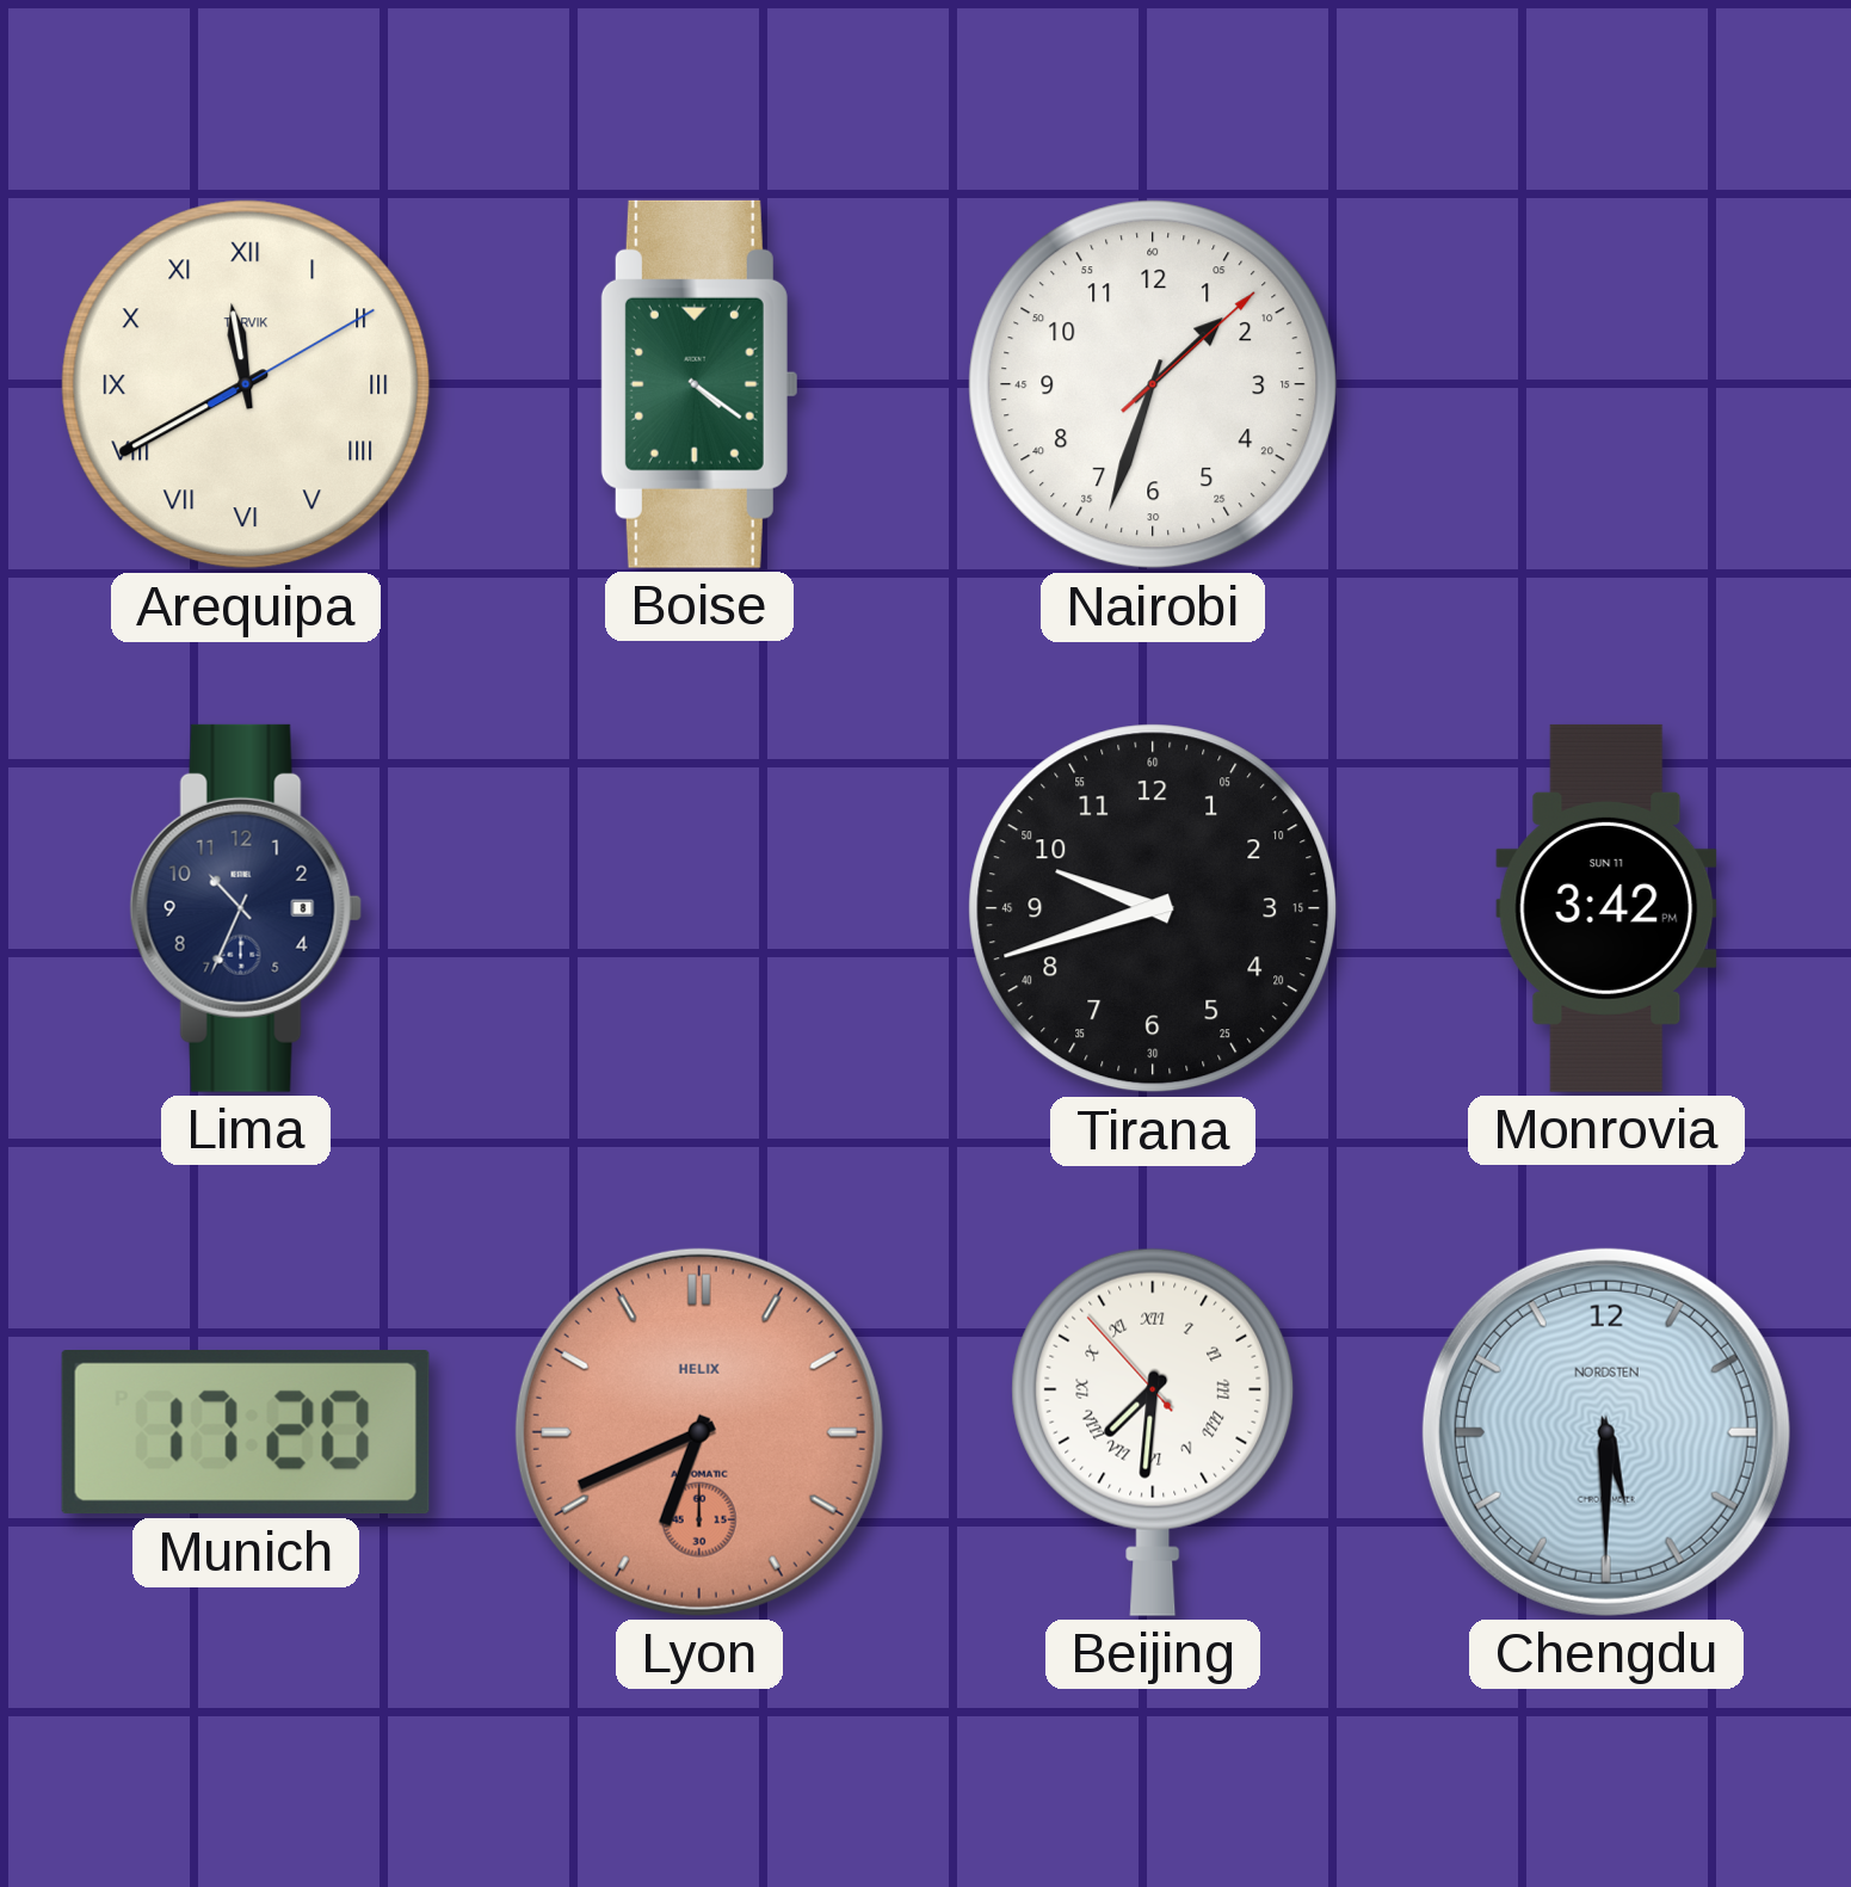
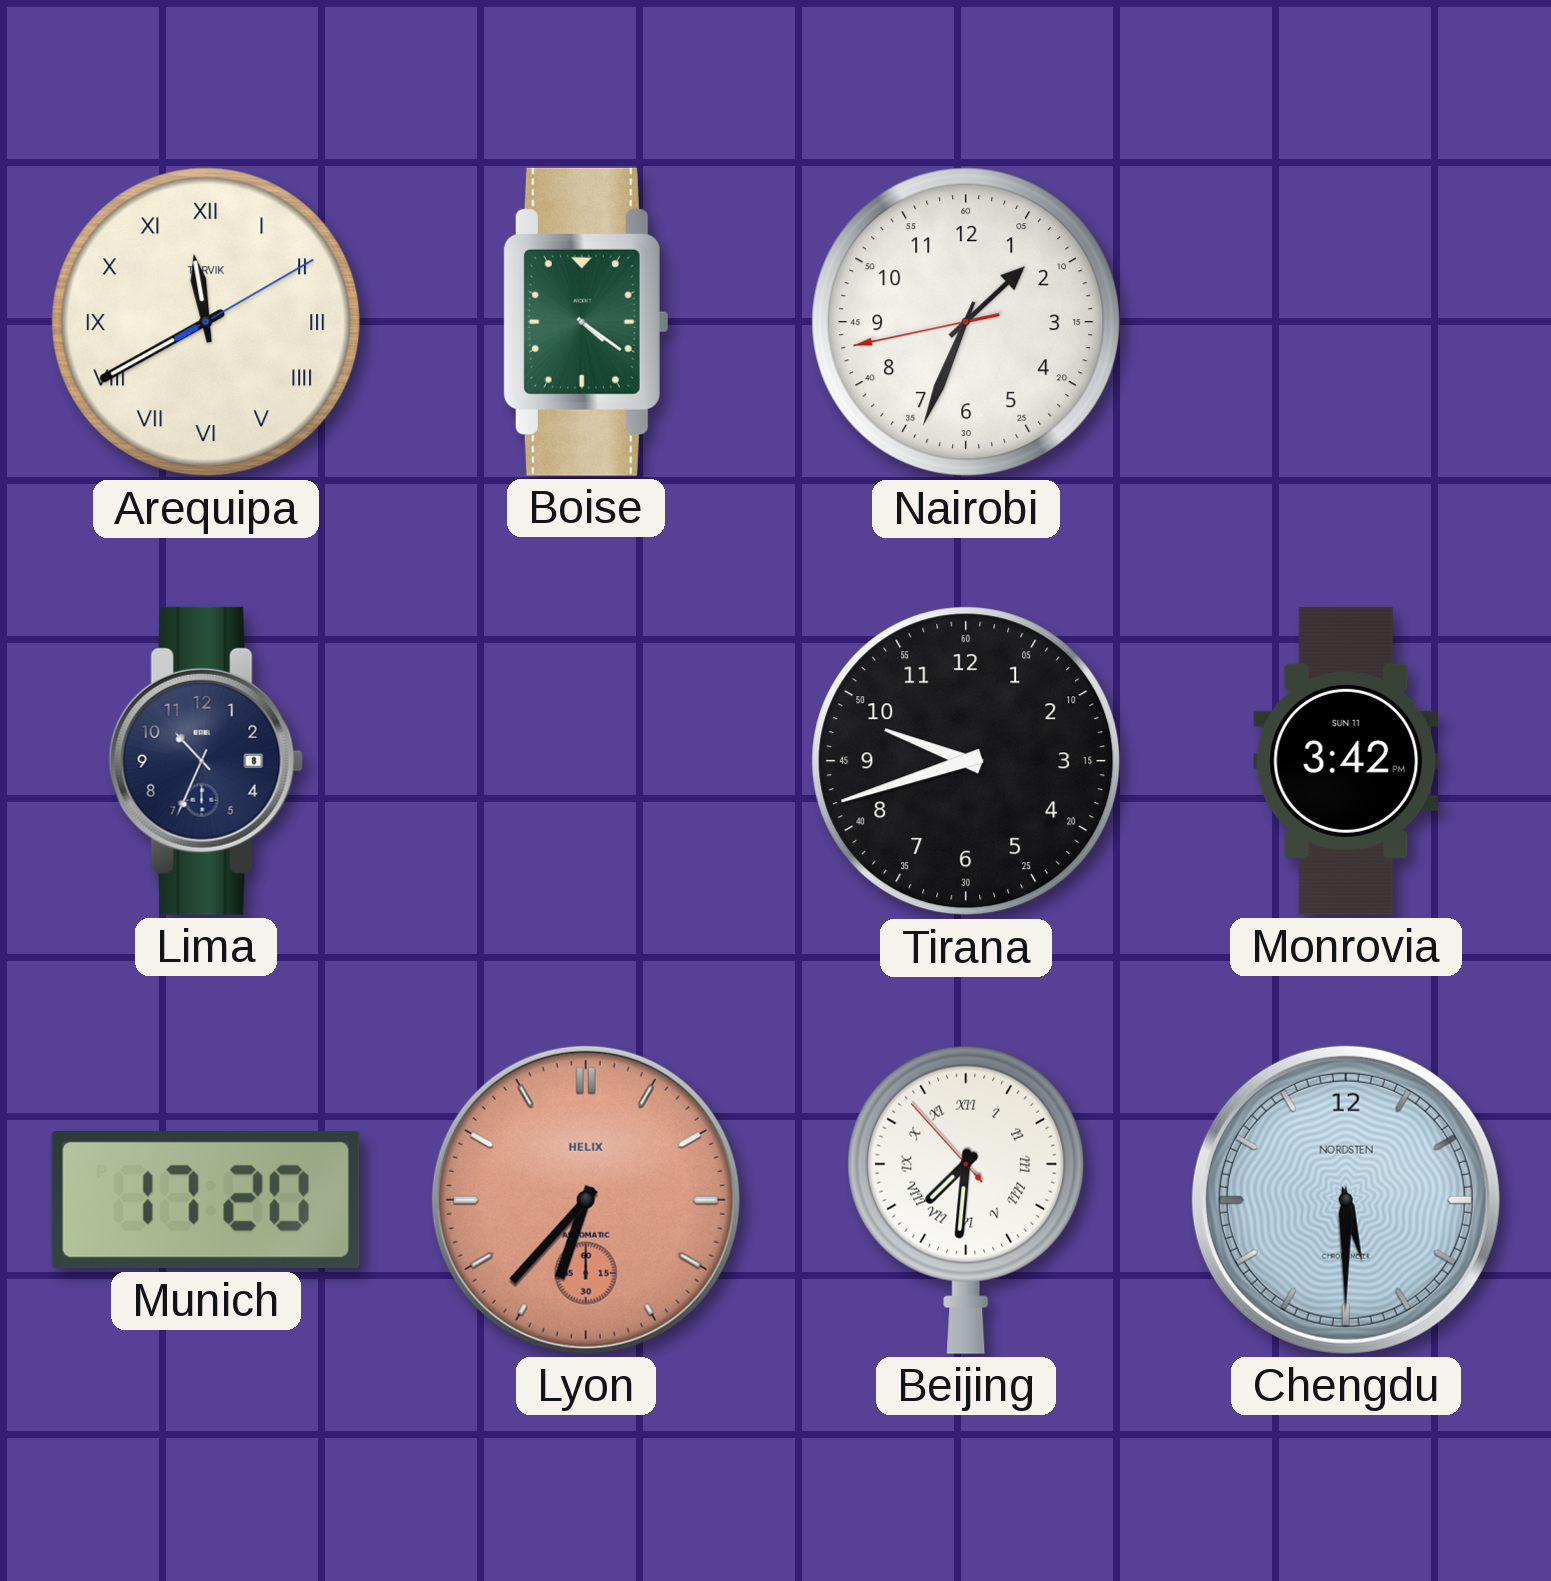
Nairobi: 1:33:08 -> 1:33:43 (966, 322)
Lyon: 6:41 -> 6:37 (586, 1200)
